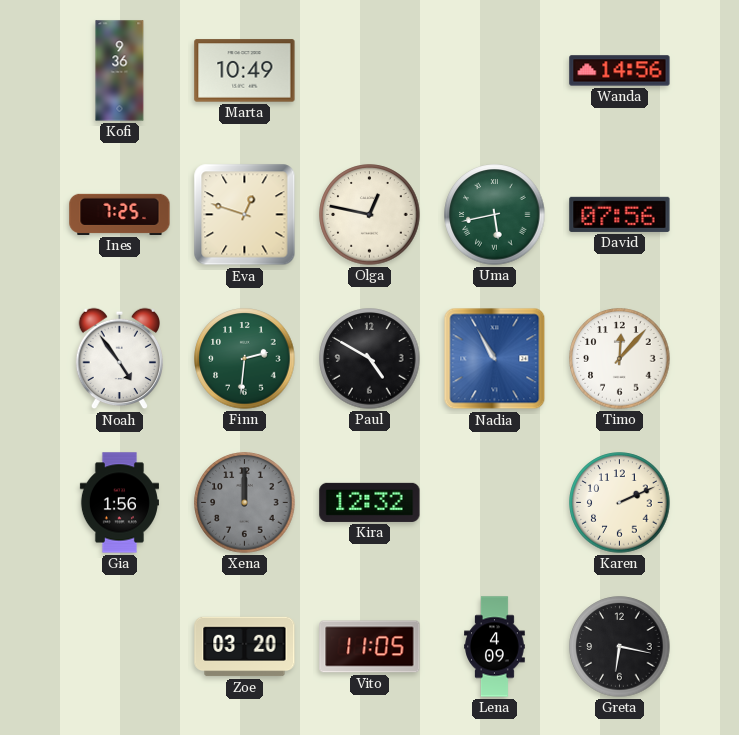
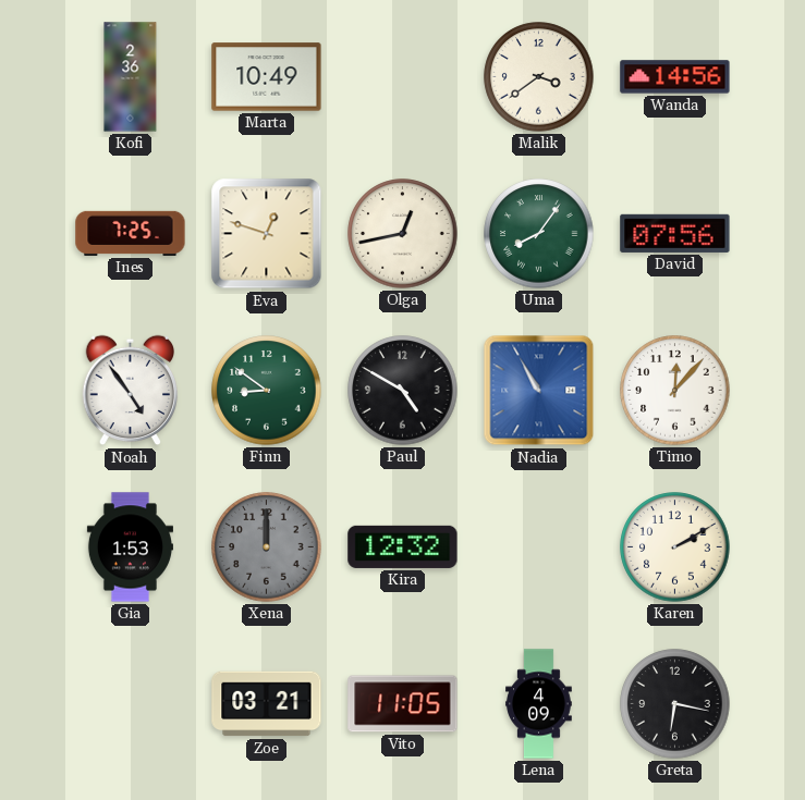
Kofi: 9:36 -> 2:36 (131, 77)
Malik: none -> 3:39 (539, 77)
Olga: 12:47 -> 12:43 (403, 234)
Uma: 5:43 -> 8:06 (539, 234)
Finn: 2:31 -> 8:51 (267, 391)
Gia: 1:56 -> 1:53 (130, 547)
Karen: 2:11 -> 2:10 (675, 547)
Zoe: 03:20 -> 03:21 (267, 704)
